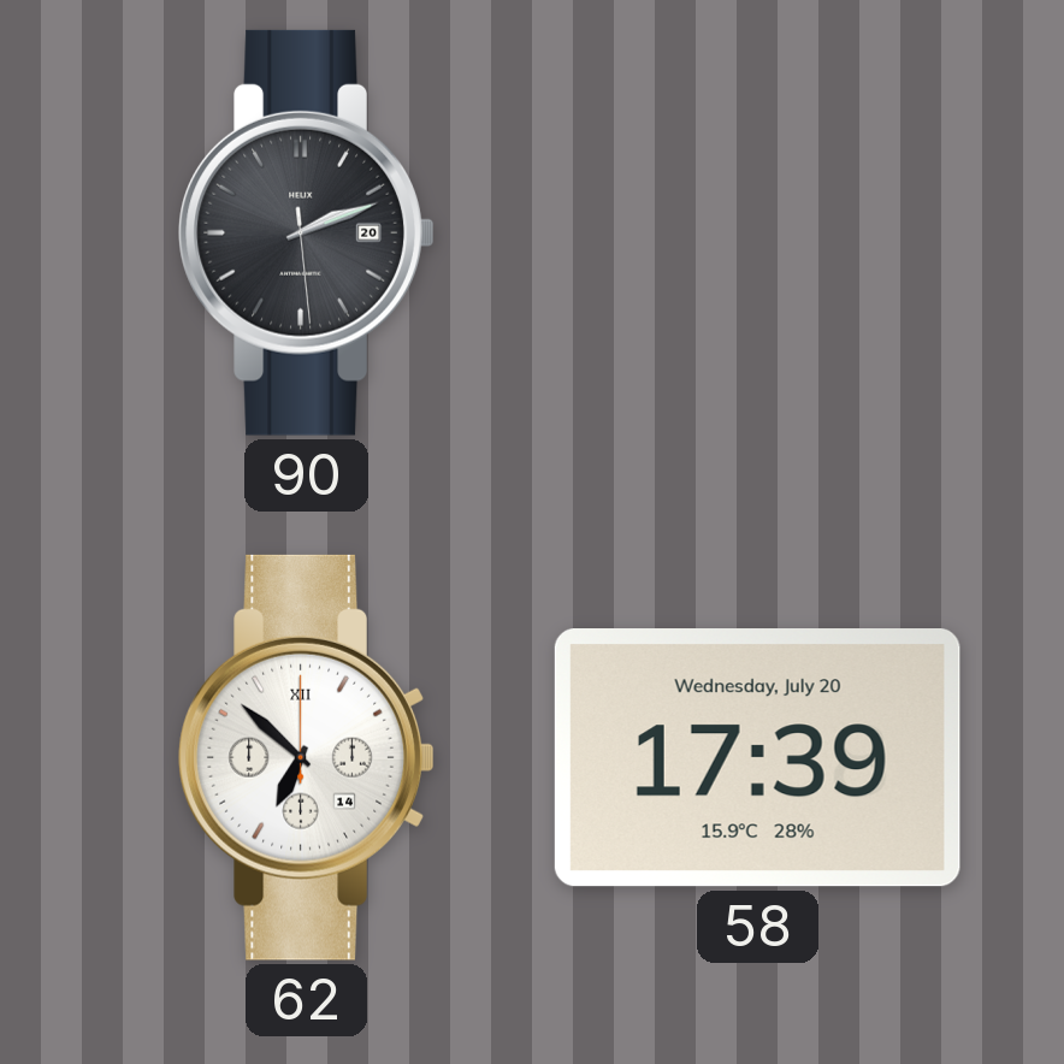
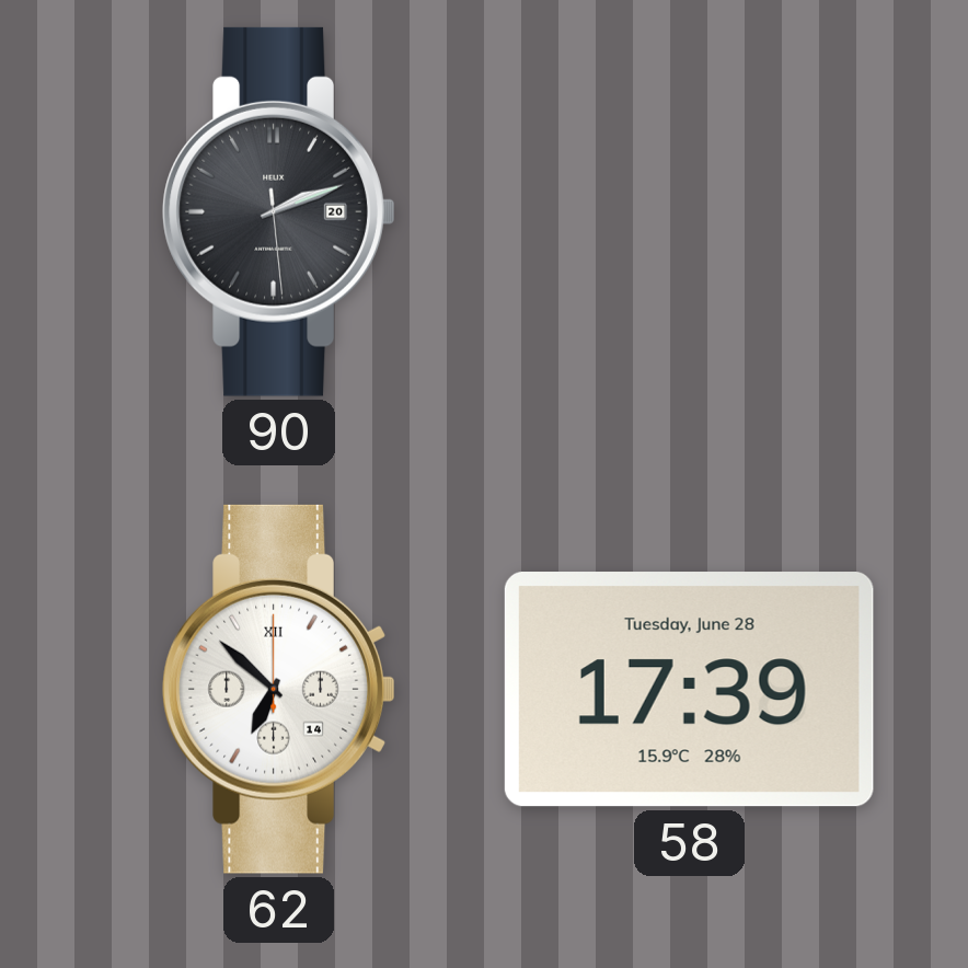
58 date: Wednesday, July 20 -> Tuesday, June 28 (689, 690)
